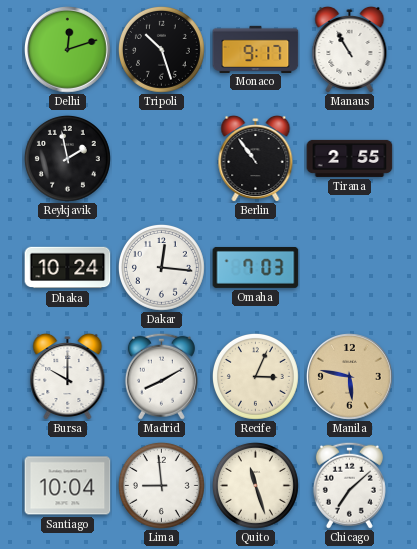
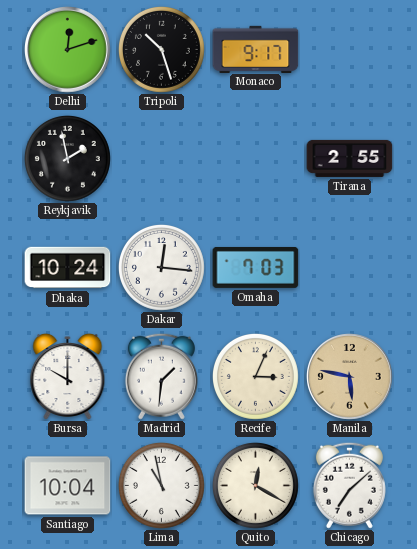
Manaus: 10:55 -> none (350, 49)
Berlin: 10:54 -> none (256, 158)
Madrid: 8:10 -> 1:31 (161, 376)
Lima: 8:59 -> 10:58 (161, 485)
Quito: 11:27 -> 12:20 (255, 485)
